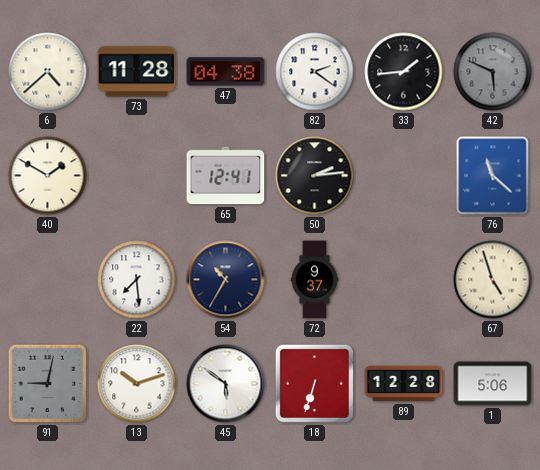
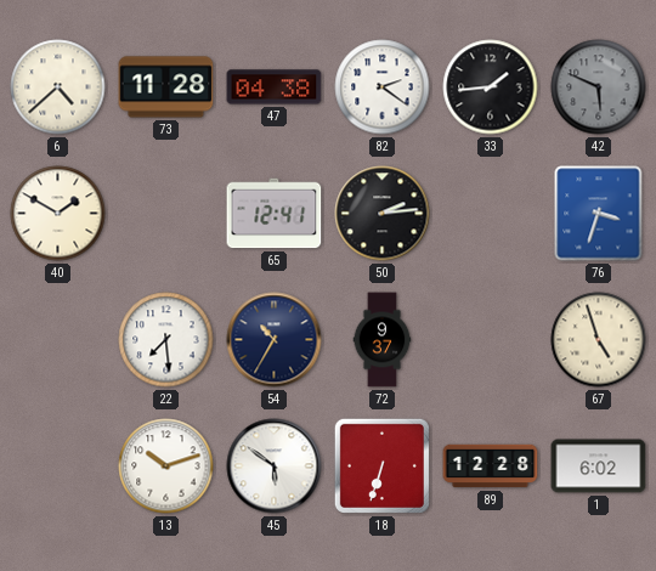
76: 11:22 -> 3:33 (599, 214)
91: 9:02 -> none (48, 384)
1: 5:06 -> 6:02 (599, 467)
